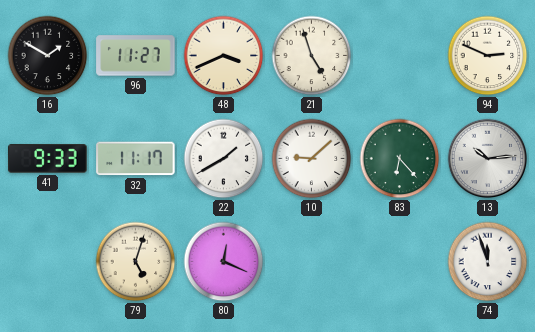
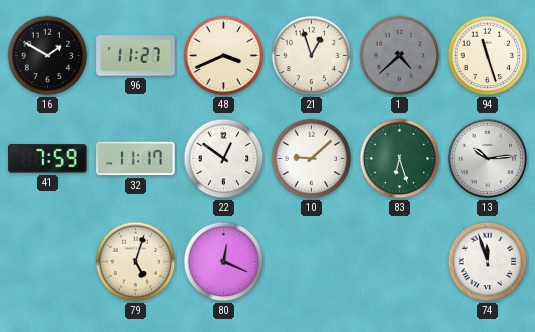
21: 4:57 -> 12:57 (312, 56)
1: none -> 4:38 (400, 56)
94: 2:49 -> 11:27 (488, 56)
41: 9:33 -> 7:59 (48, 159)
22: 1:40 -> 12:51 (224, 159)
83: 6:23 -> 6:27 (400, 159)
